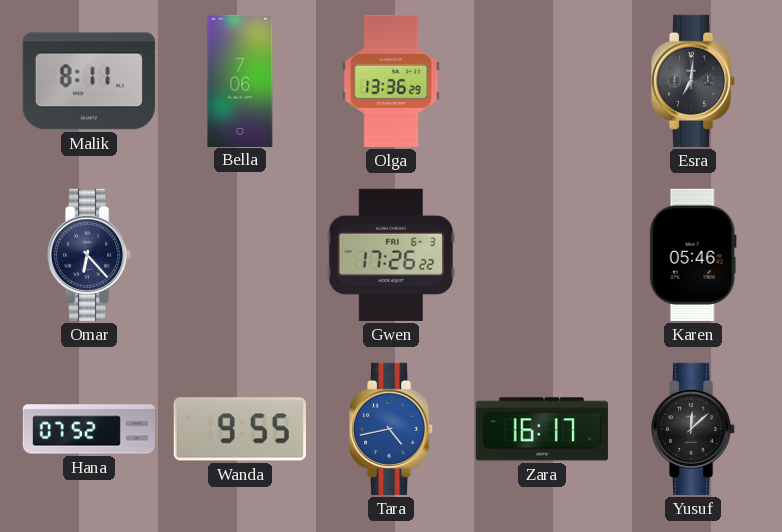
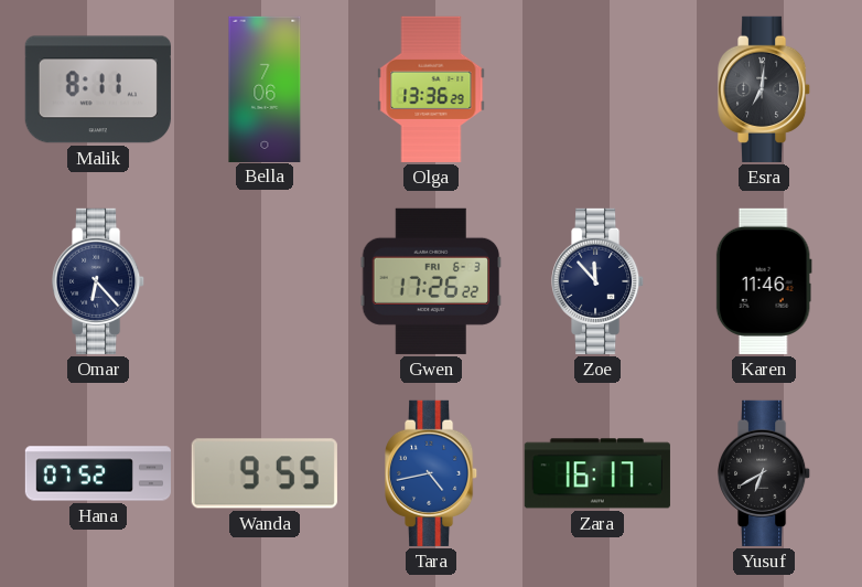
Zoe: none -> 11:53 (599, 281)
Karen: 05:46 -> 11:46 (764, 281)
Yusuf: 12:08 -> 6:40 (765, 473)
